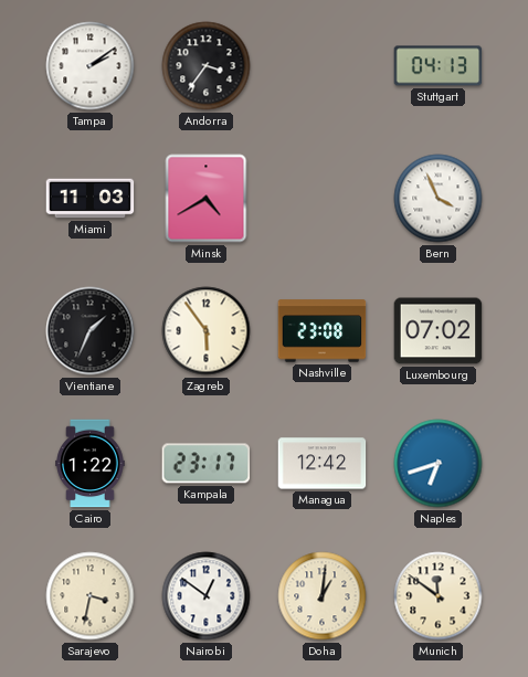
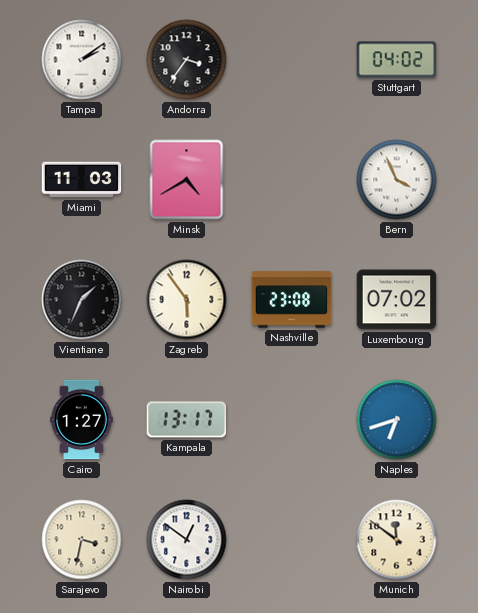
Stuttgart: 04:13 -> 04:02 (397, 60)
Cairo: 1:22 -> 1:27 (82, 420)
Kampala: 23:17 -> 13:17 (187, 420)
Managua: 12:42 -> none (323, 464)
Doha: 1:01 -> none (323, 596)
